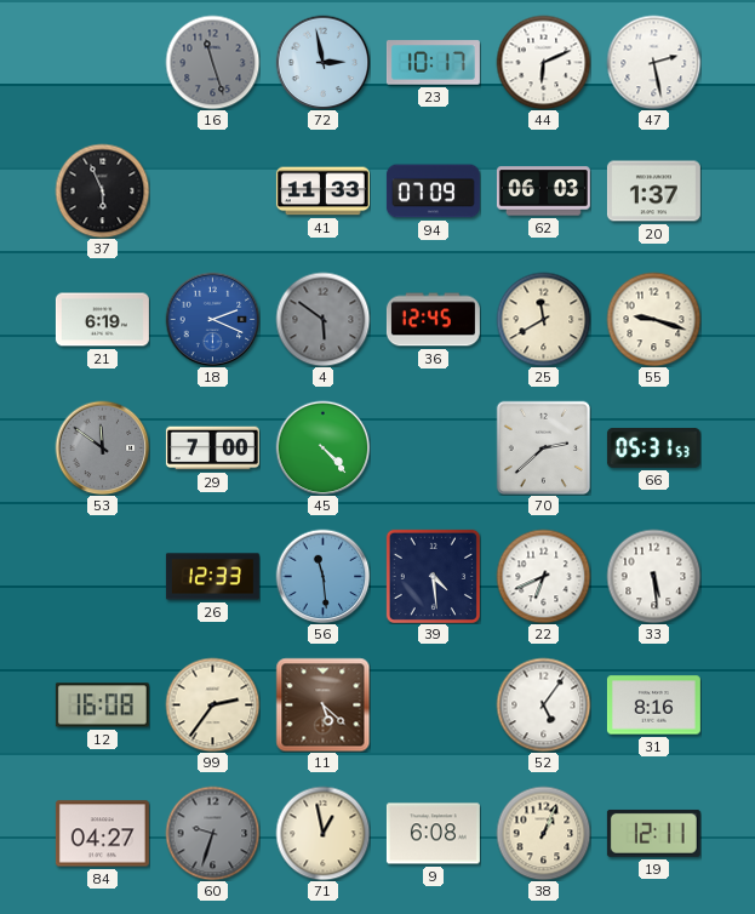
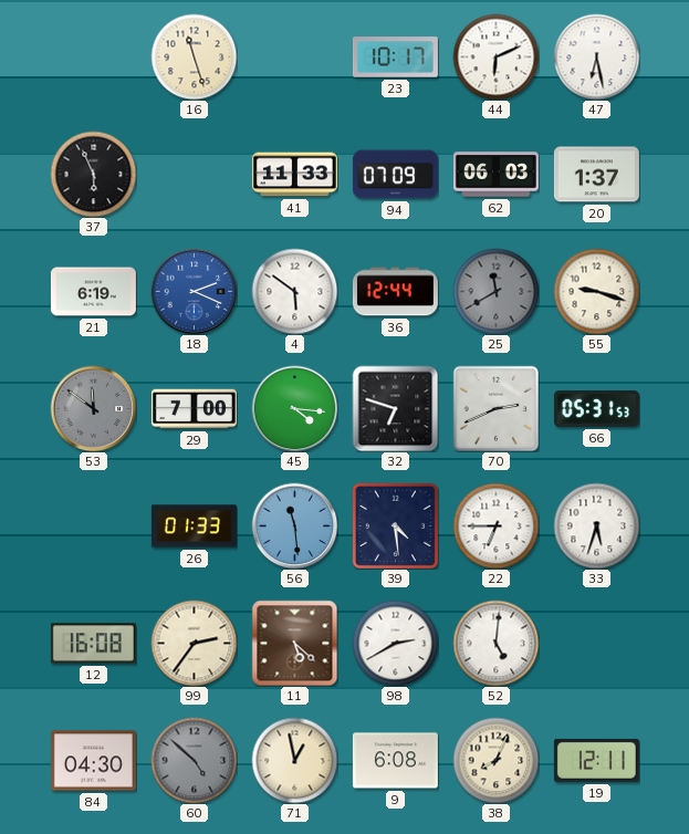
16 dial: grey -> cream (194, 56)
72: 2:58 -> none (322, 62)
47: 2:28 -> 6:28 (596, 56)
4 dial: grey -> white (294, 291)
36: 12:45 -> 12:44 (395, 292)
25 dial: cream -> grey (495, 291)
45: 4:23 -> 4:16 (294, 408)
32: none -> 6:48 (395, 408)
70: 2:38 -> 2:41 (495, 408)
26: 12:33 -> 01:33 (194, 527)
22: 6:41 -> 6:45 (495, 525)
33: 5:29 -> 5:33 (596, 525)
98: none -> 2:40 (395, 643)
52: 5:06 -> 5:01 (495, 643)
31: 8:16 -> none (653, 706)
84: 04:27 -> 04:30 (93, 761)
60: 9:33 -> 4:52 (194, 760)
38: 1:04 -> 8:04 (495, 760)
